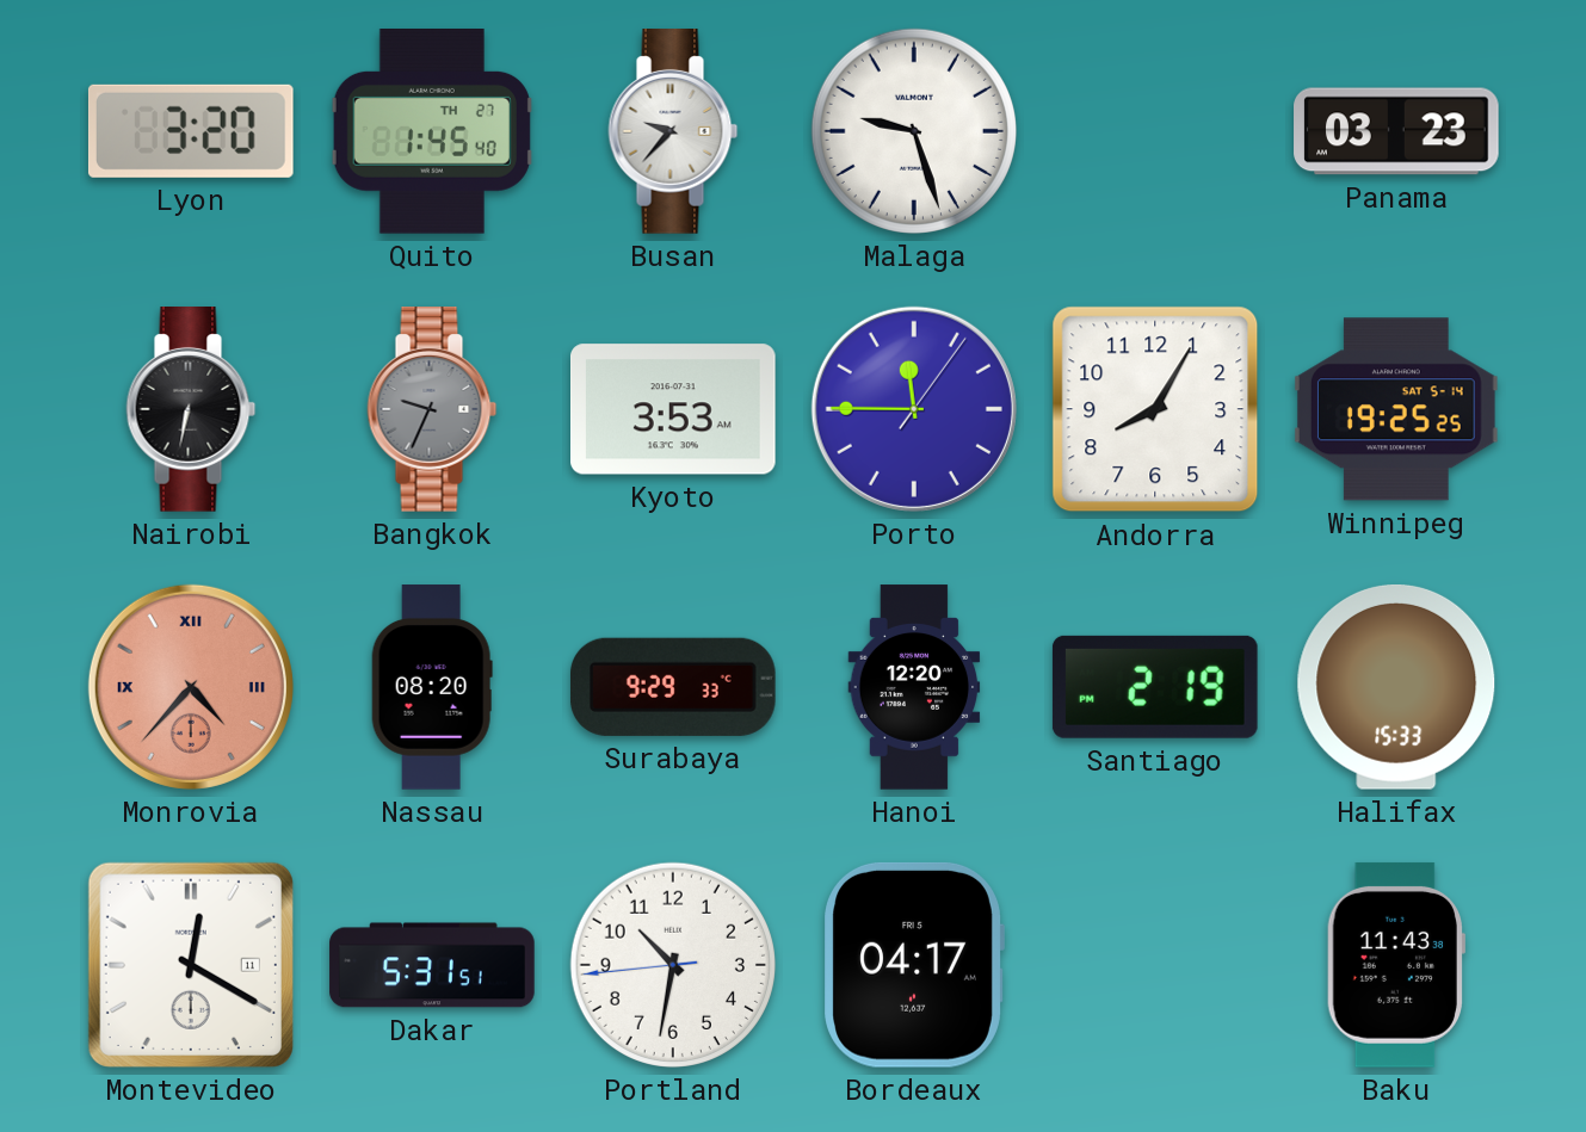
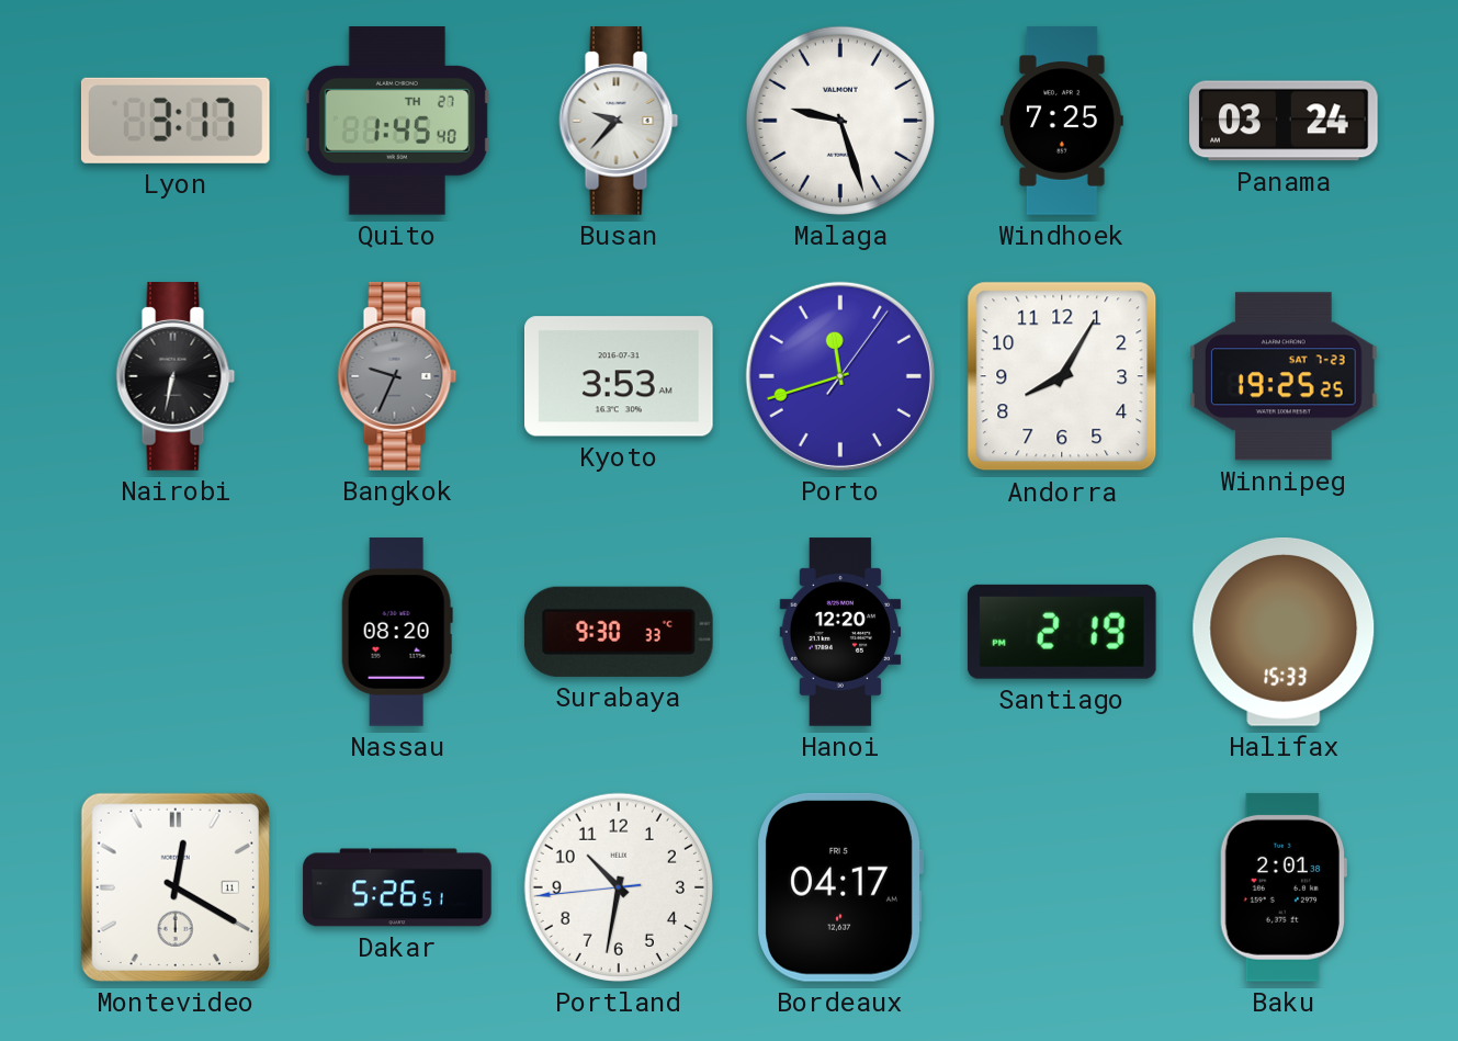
Lyon: 3:20 -> 3:17 (176, 121)
Windhoek: none -> 7:25 (1062, 121)
Panama: 03:23 -> 03:24 (1284, 121)
Porto: 11:45 -> 11:42 (840, 376)
Winnipeg date: SAT 5-14 -> SAT 7-23 (1284, 376)
Monrovia: 4:37 -> none (191, 687)
Surabaya: 9:29 -> 9:30 (619, 632)
Dakar: 5:31 -> 5:26 (397, 887)
Baku: 11:43 -> 2:01 (1282, 887)
